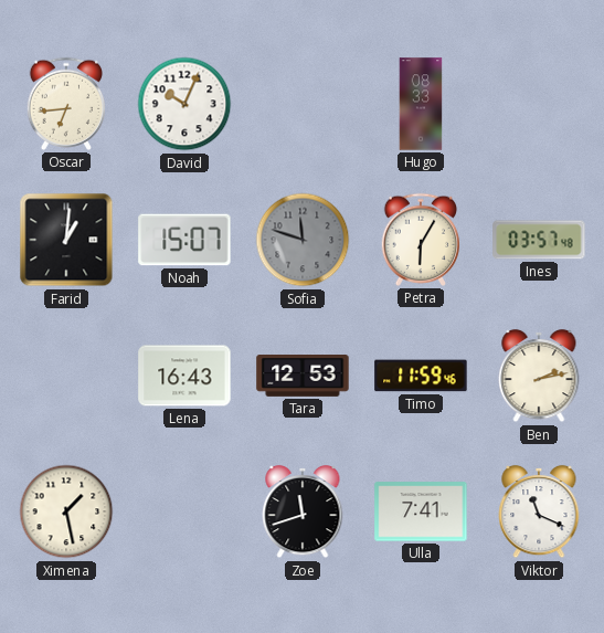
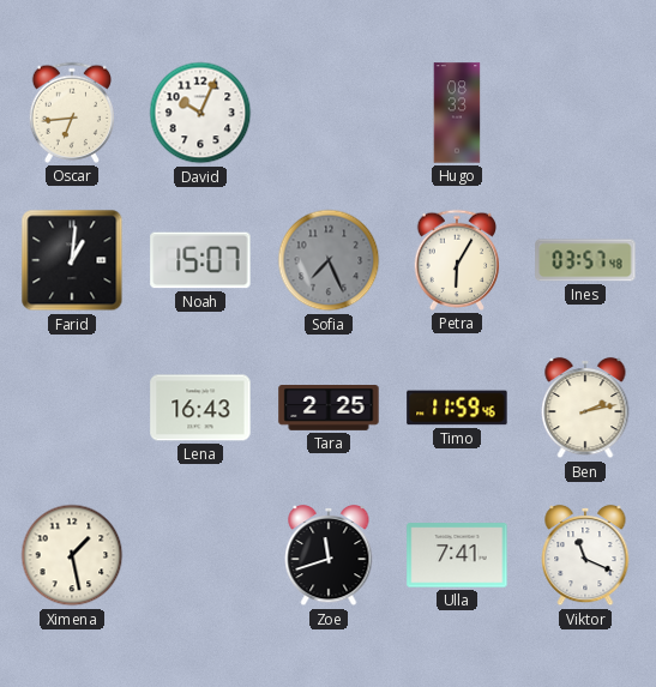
Sofia: 11:48 -> 7:26 (329, 260)
Tara: 12:53 -> 2:25 (329, 408)
